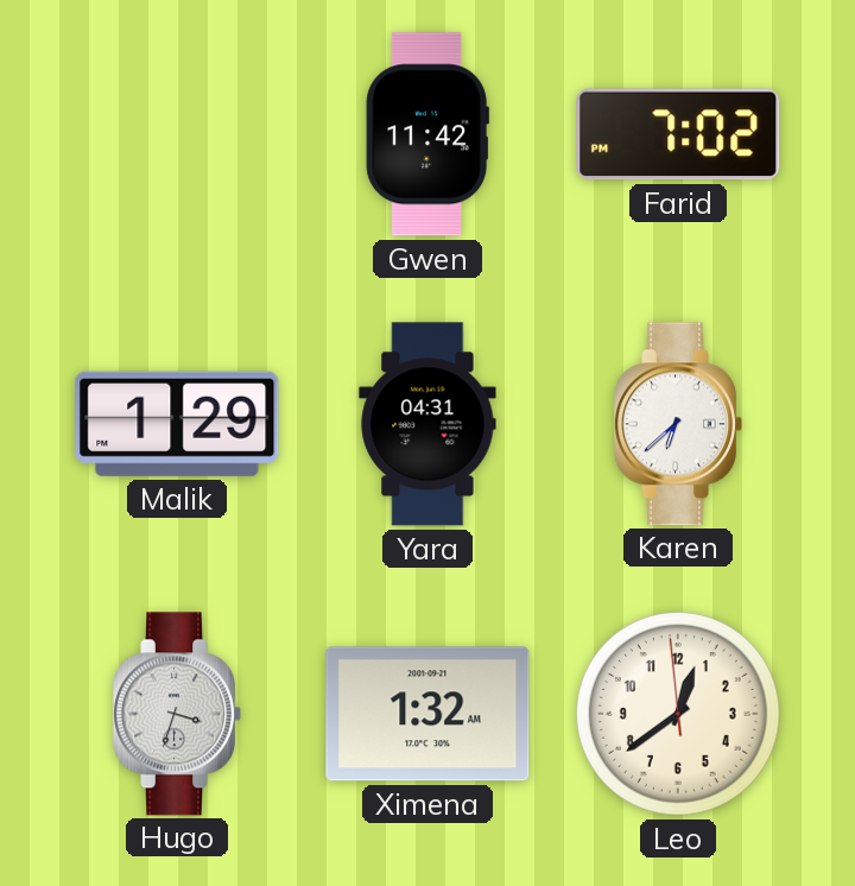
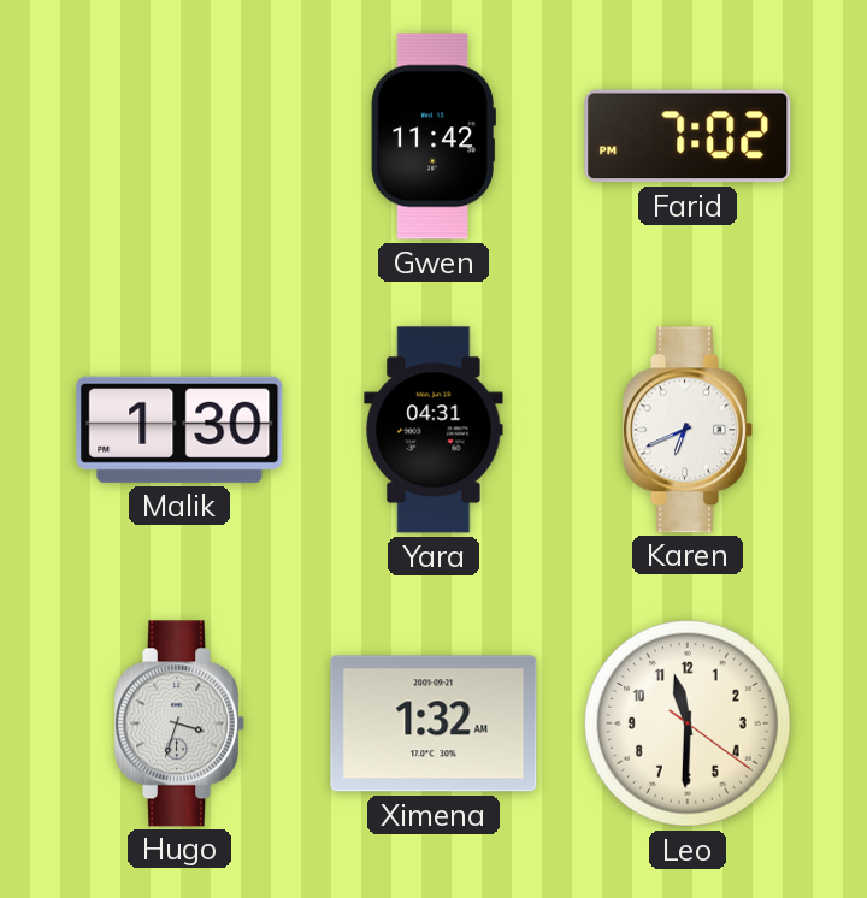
Malik: 1:29 -> 1:30 (179, 430)
Karen: 6:38 -> 6:41 (688, 430)
Leo: 12:38 -> 11:30 (689, 725)
